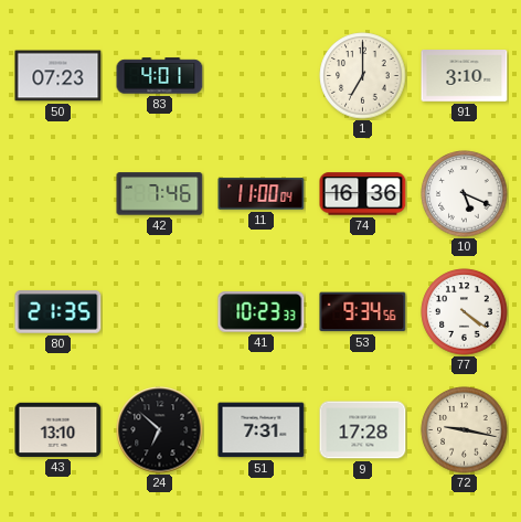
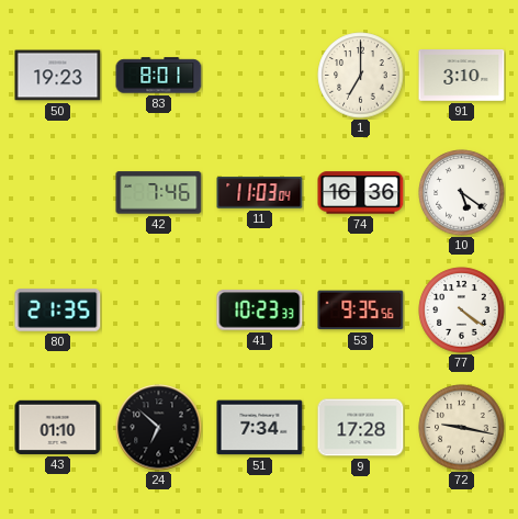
50: 07:23 -> 19:23 (58, 76)
83: 4:01 -> 8:01 (159, 76)
11: 11:00 -> 11:03 (260, 193)
10: 5:19 -> 5:21 (462, 193)
53: 9:34 -> 9:35 (361, 311)
43: 13:10 -> 01:10 (58, 427)
51: 7:31 -> 7:34 (260, 428)
